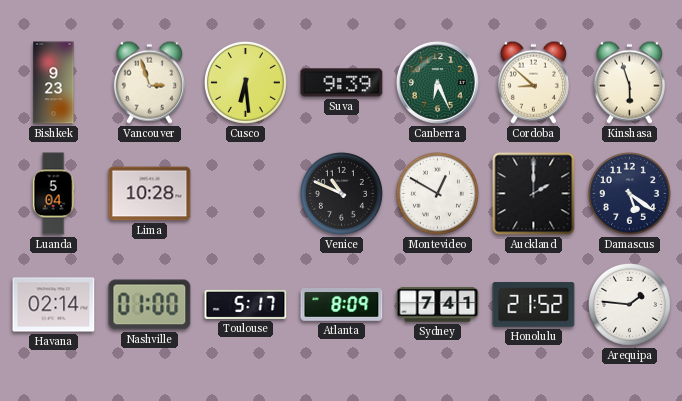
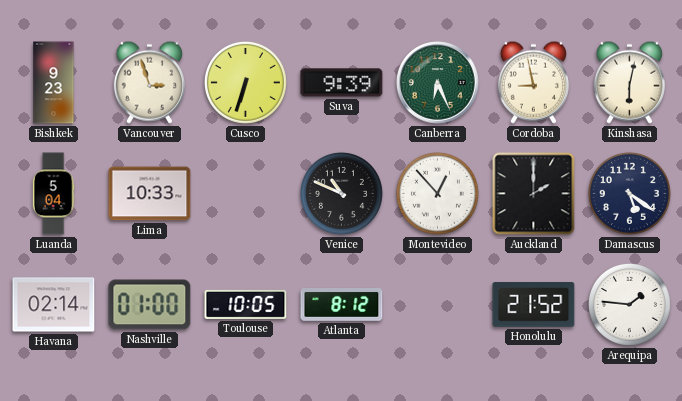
Cusco: 6:29 -> 6:33 (245, 82)
Cordoba: 8:52 -> 8:58 (533, 82)
Kinshasa: 5:57 -> 6:02 (629, 82)
Lima: 10:28 -> 10:33 (150, 194)
Montevideo: 12:50 -> 12:53 (437, 193)
Toulouse: 5:17 -> 10:05 (246, 304)
Atlanta: 8:09 -> 8:12 (342, 305)
Sydney: 7:41 -> none (438, 305)
